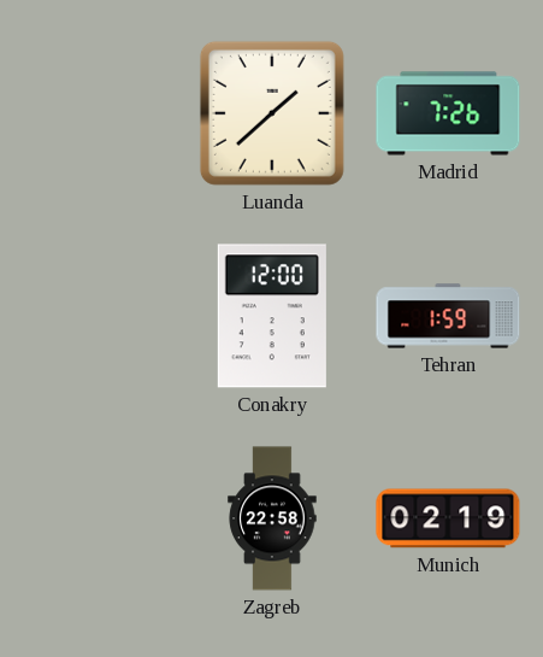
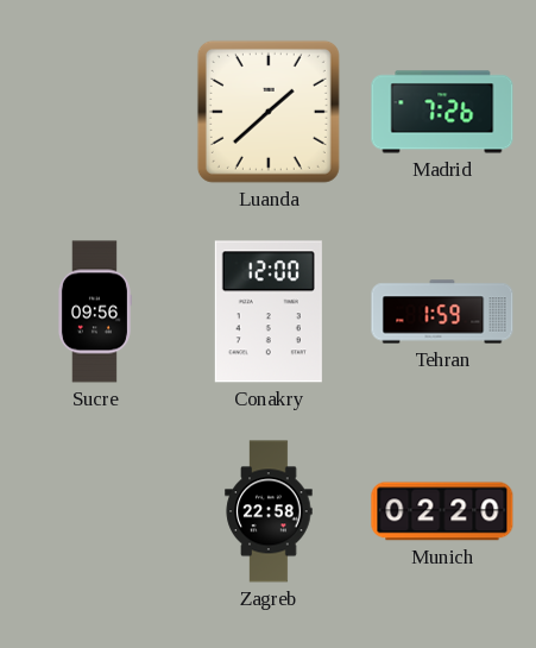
Sucre: none -> 09:56 (94, 312)
Munich: 02:19 -> 02:20 (442, 511)
